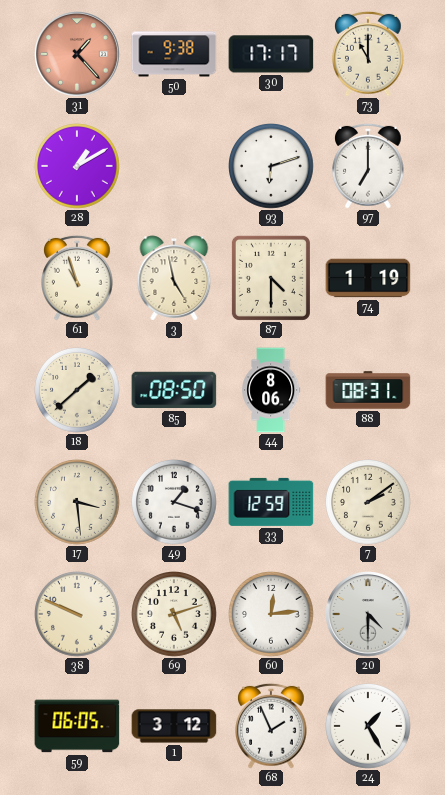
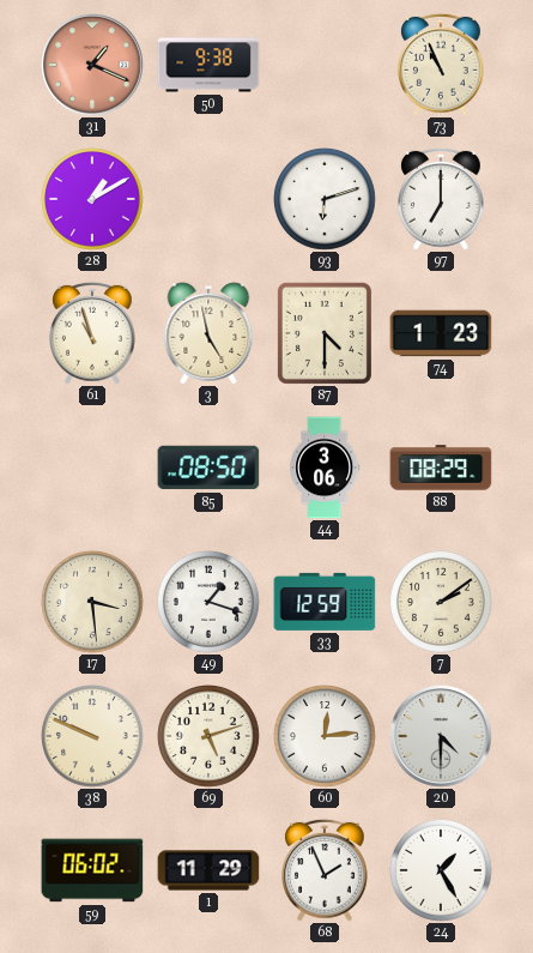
31: 1:23 -> 1:19 (92, 65)
30: 17:17 -> none (271, 54)
73: 11:00 -> 10:56 (442, 65)
74: 1:19 -> 1:23 (441, 333)
18: 1:38 -> none (78, 391)
44: 8:06 -> 3:06 (325, 468)
88: 08:31 -> 08:29 (441, 468)
59: 06:05 -> 06:02 (92, 870)
1: 3:12 -> 11:29 (208, 870)
